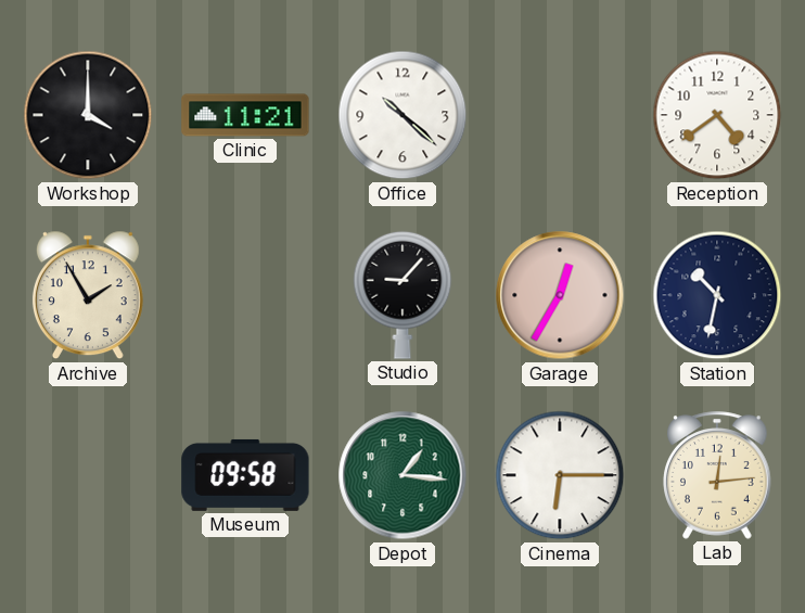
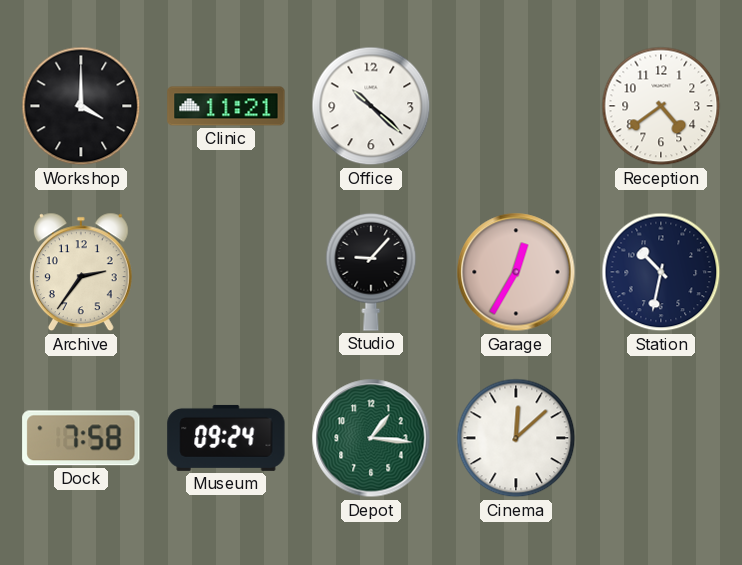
Archive: 1:55 -> 2:36 (81, 272)
Dock: none -> 7:58 (81, 438)
Museum: 09:58 -> 09:24 (226, 438)
Cinema: 6:15 -> 12:08 (516, 438)
Lab: 12:14 -> none (717, 475)
